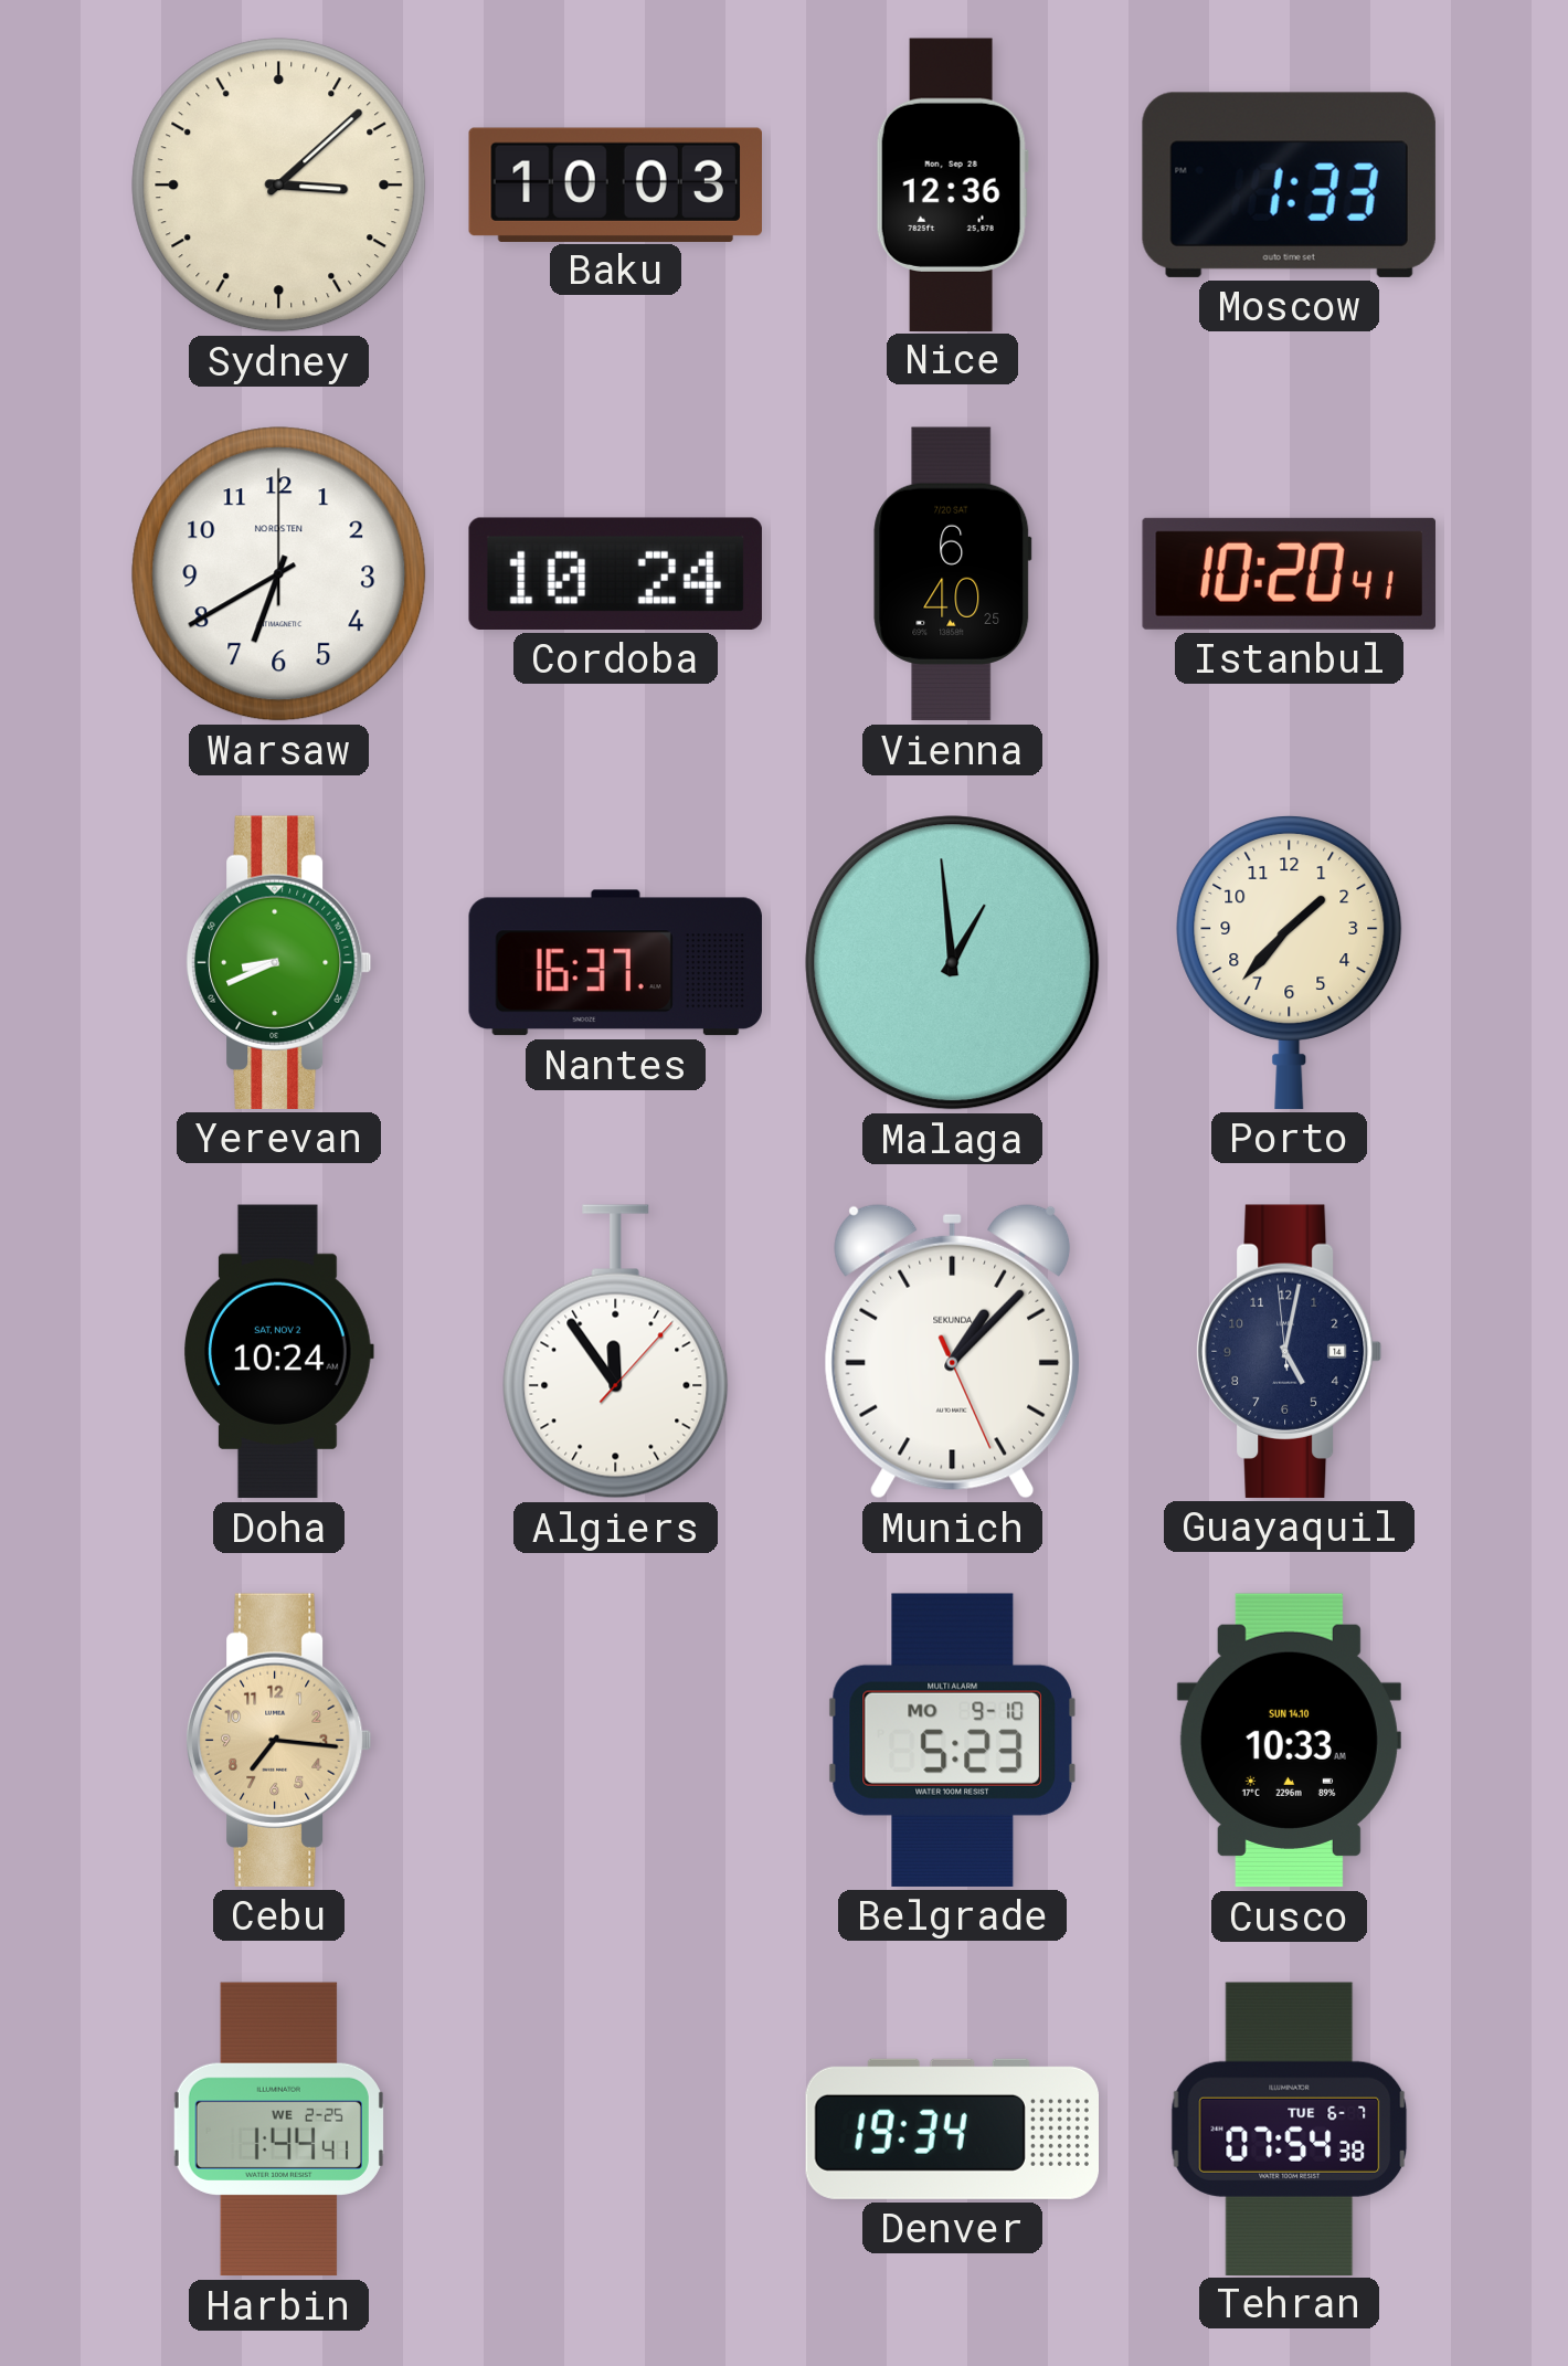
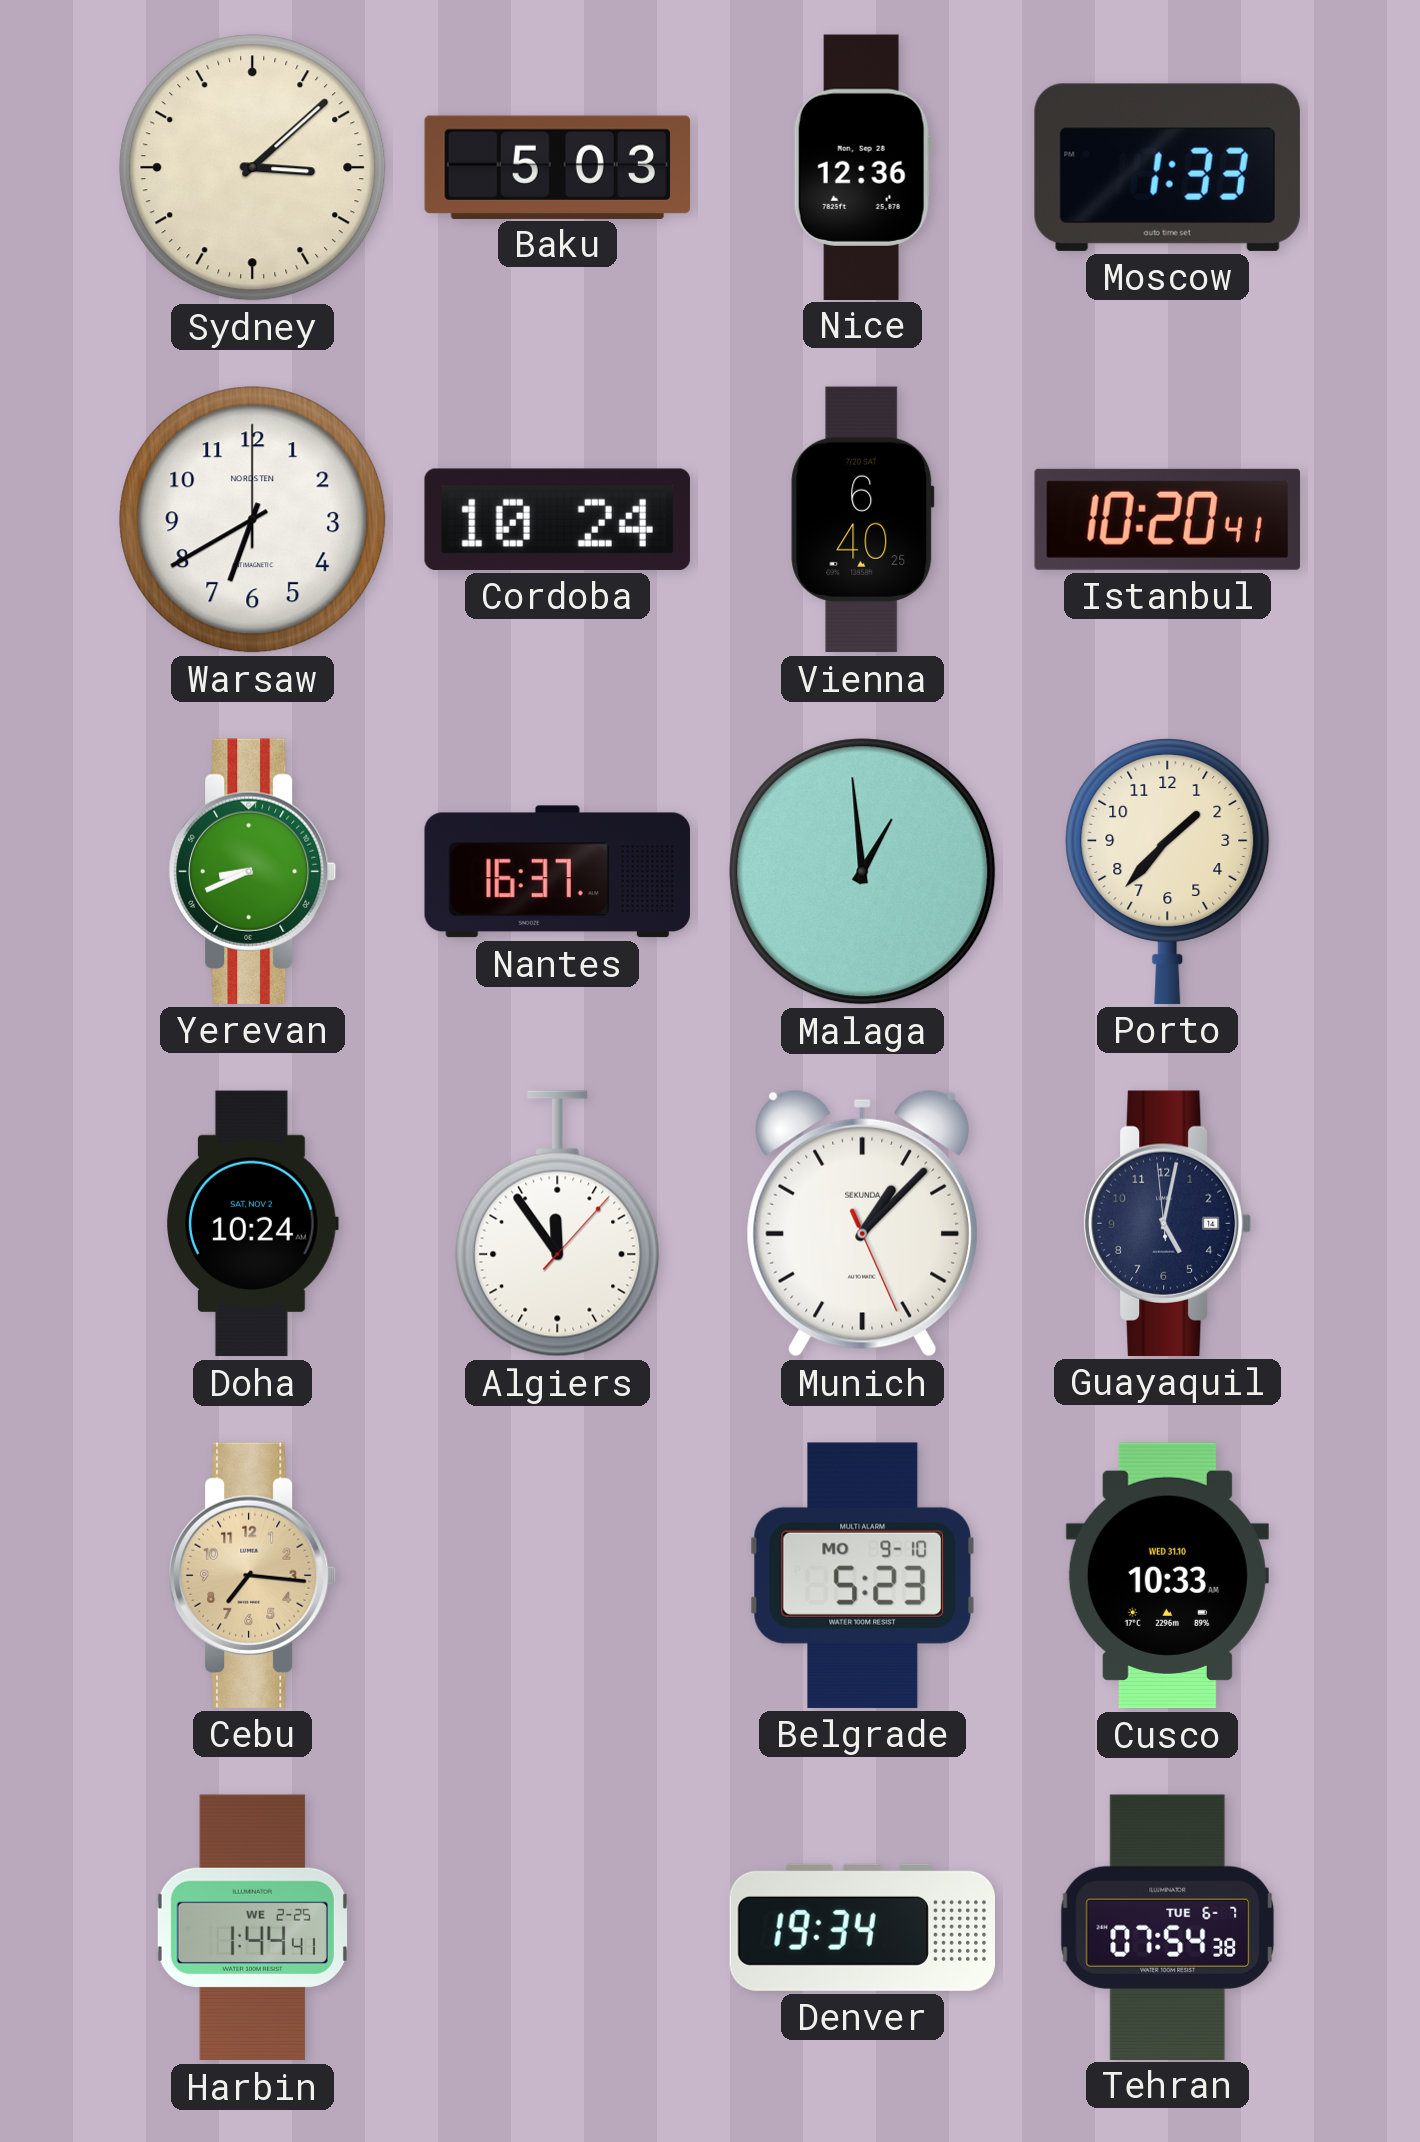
Baku: 10:03 -> 5:03 (557, 167)
Cusco date: SUN 14.10 -> WED 31.10 (1167, 1576)
